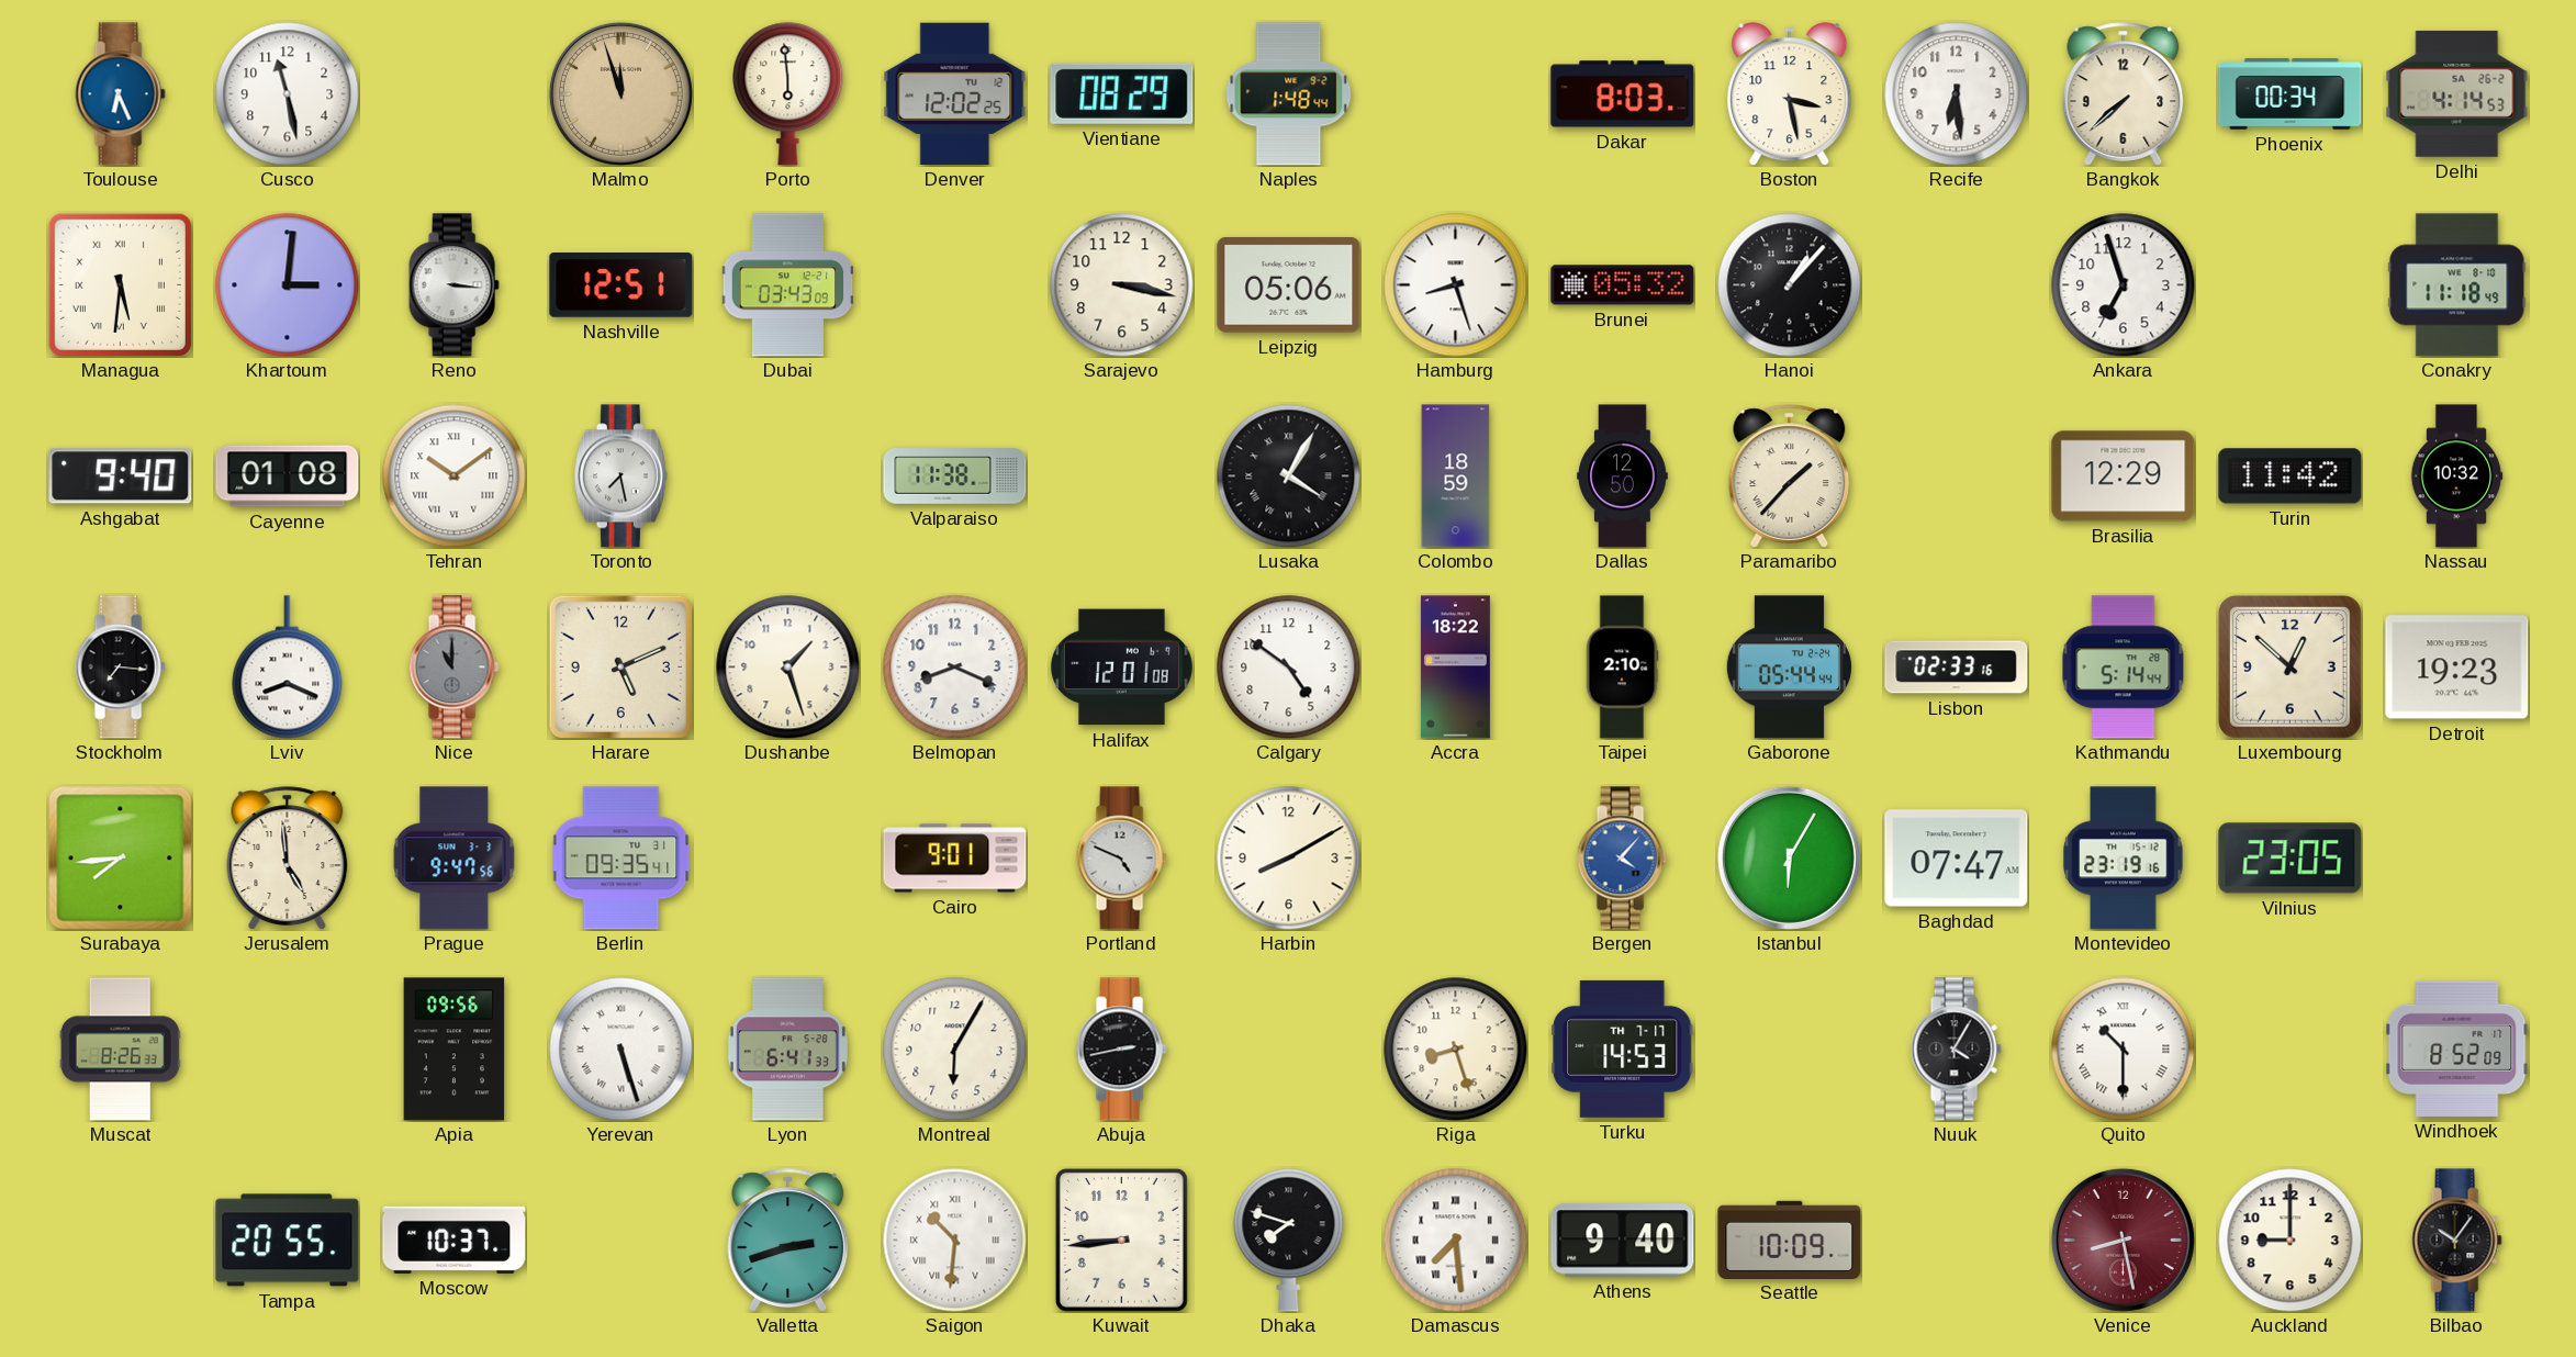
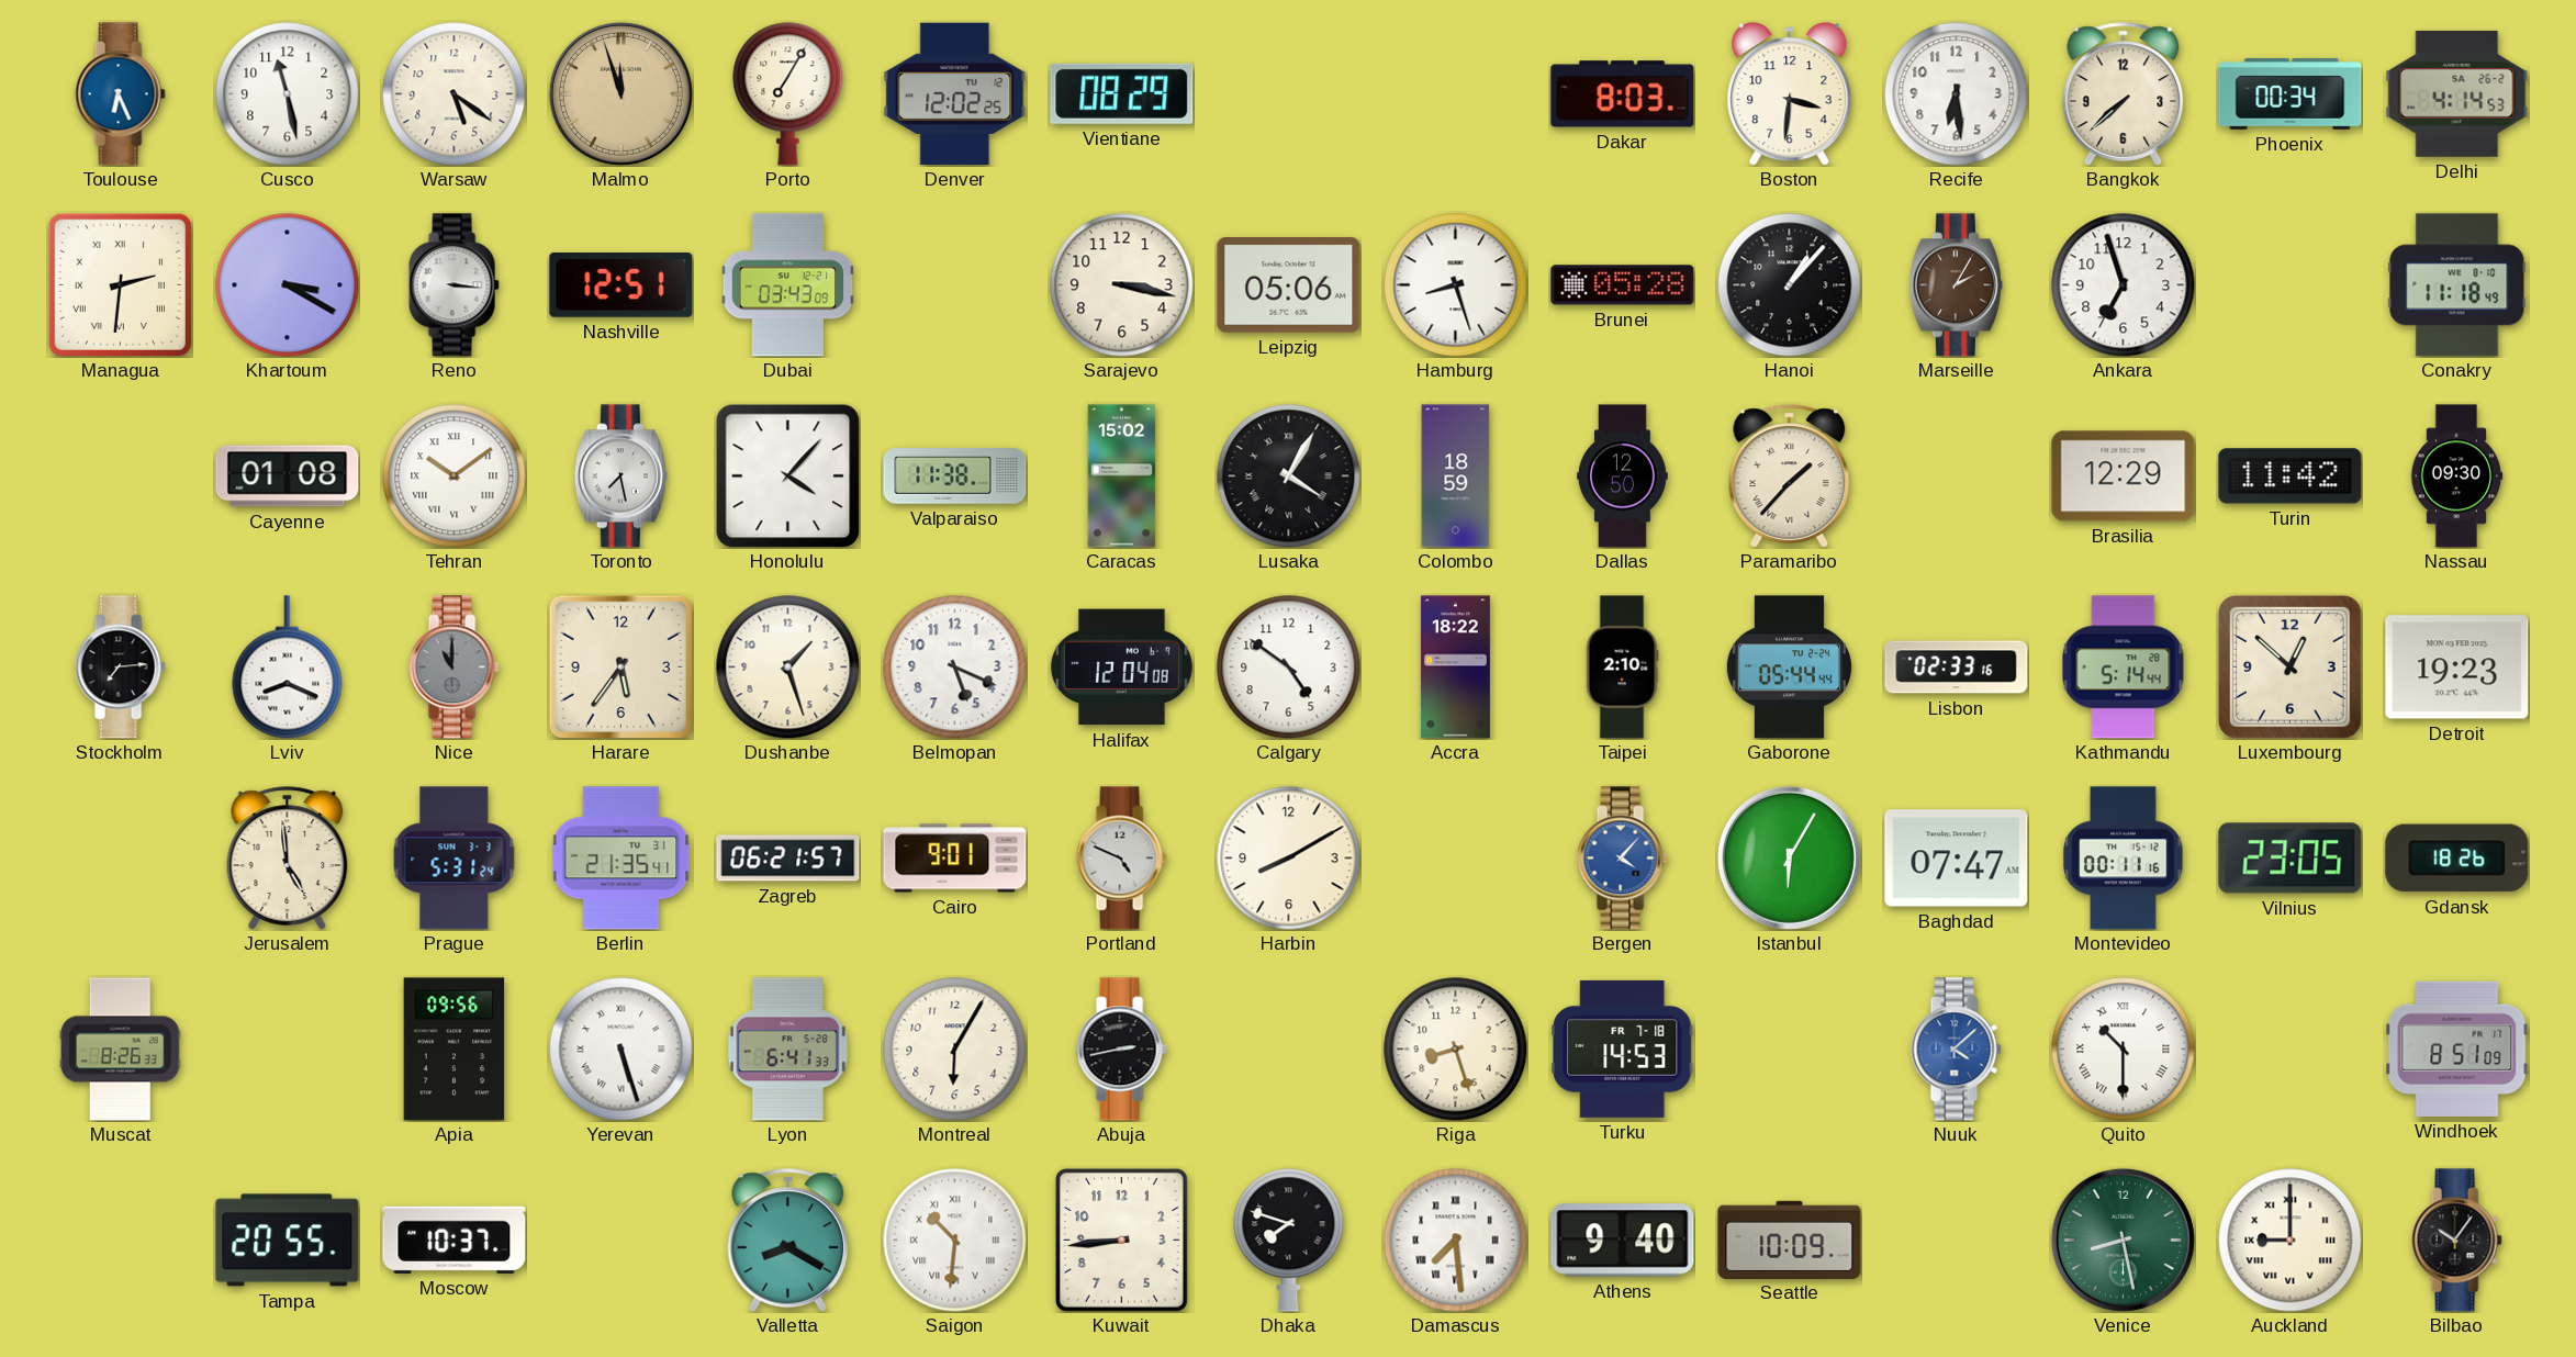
Warsaw: none -> 5:21 (455, 94)
Porto: 5:59 -> 7:05 (788, 94)
Naples: 1:48 -> none (1289, 94)
Boston: 3:28 -> 3:31 (1790, 94)
Managua: 5:31 -> 2:31 (120, 284)
Khartoum: 3:01 -> 3:20 (288, 285)
Brunei: 05:32 -> 05:28 (1623, 285)
Marseille: none -> 2:05 (1956, 285)
Ashgabat: 9:40 -> none (121, 476)
Honolulu: none -> 4:07 (787, 475)
Caracas: none -> 15:02 (1122, 476)
Nassau: 10:32 -> 09:30 (2456, 476)
Stockholm: 7:16 -> 7:14 (120, 668)
Harare: 5:11 -> 5:36 (620, 666)
Belmopan: 8:19 -> 5:19 (955, 668)
Halifax: 12:01 -> 12:04 (1121, 668)
Surabaya: 7:44 -> none (121, 859)
Prague: 9:47 -> 5:31 (455, 859)
Berlin: 09:35 -> 21:35 (621, 859)
Zagreb: none -> 06:21 (788, 859)
Montevideo: 23:19 -> 00:11 (2124, 859)
Gdansk: none -> 18:26 (2457, 859)
Turku date: TH 7-17 -> FR 7-18 (1623, 1048)
Nuuk: 4:05 -> 4:08 (1956, 1050)
Nuuk dial: black -> blue (1956, 1050)
Windhoek: 8:52 -> 8:51 (2457, 1048)
Valletta: 2:42 -> 8:20 (788, 1241)
Venice dial: burgundy -> green (2123, 1240)
Auckland numerals: Arabic -> Roman (2291, 1241)
